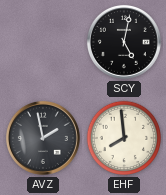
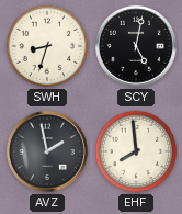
SWH: none -> 8:33 (47, 46)
